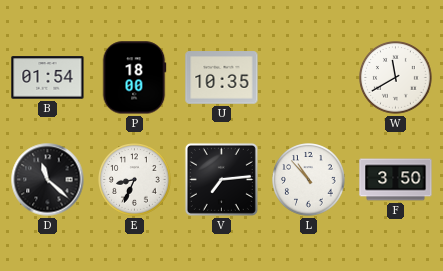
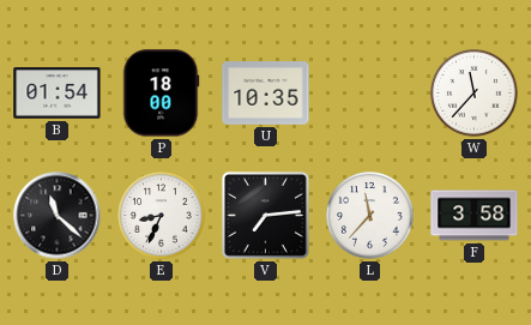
W: 11:40 -> 11:37 (475, 94)
L: 10:53 -> 11:37 (370, 216)
F: 3:50 -> 3:58 (475, 216)
